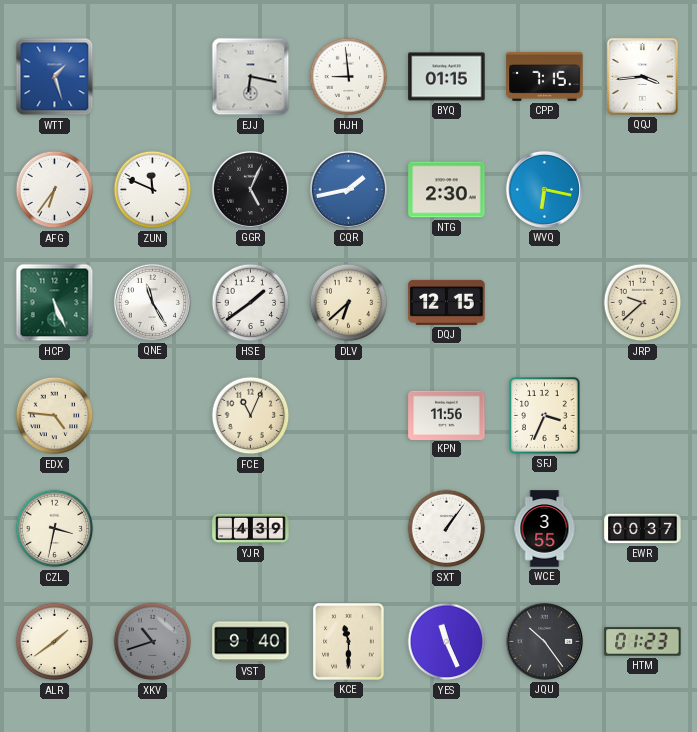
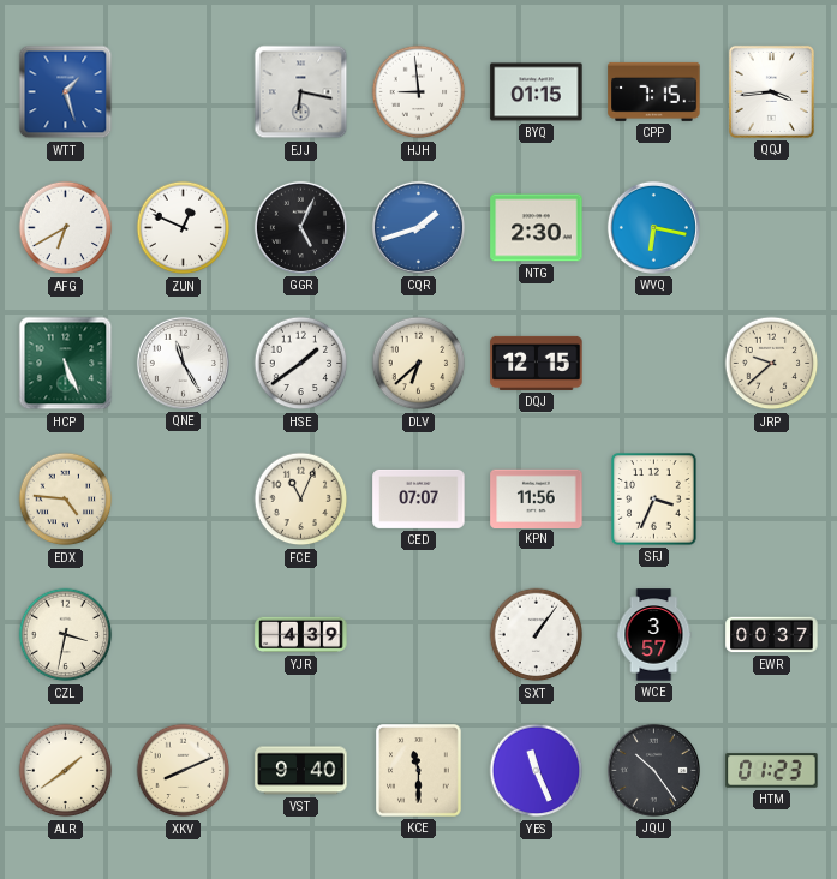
AFG: 6:36 -> 6:40 (66, 228)
ZUN: 11:49 -> 12:49 (184, 228)
CQR: 1:43 -> 1:42 (418, 227)
CED: none -> 07:07 (419, 498)
WCE: 3:55 -> 3:57 (654, 635)
XKV: 10:42 -> 8:11 (184, 771)
XKV dial: grey -> cream (184, 771)
